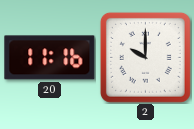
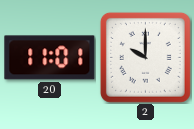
20: 11:16 -> 11:01 (50, 58)
